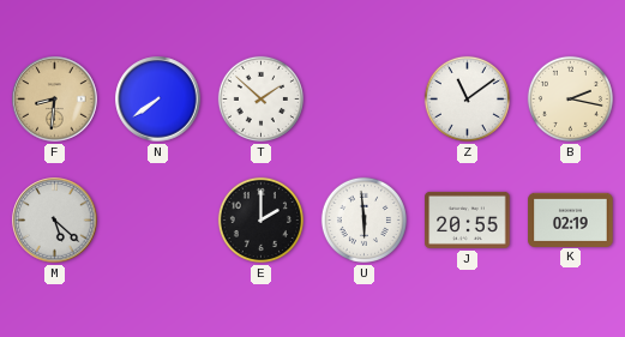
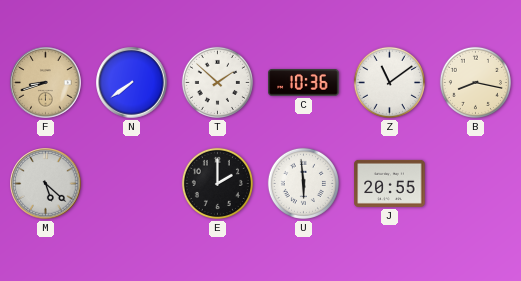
F: 8:31 -> 8:42 (46, 83)
C: none -> 10:36 (304, 83)
B: 2:17 -> 8:17 (475, 82)
K: 02:19 -> none (571, 219)
